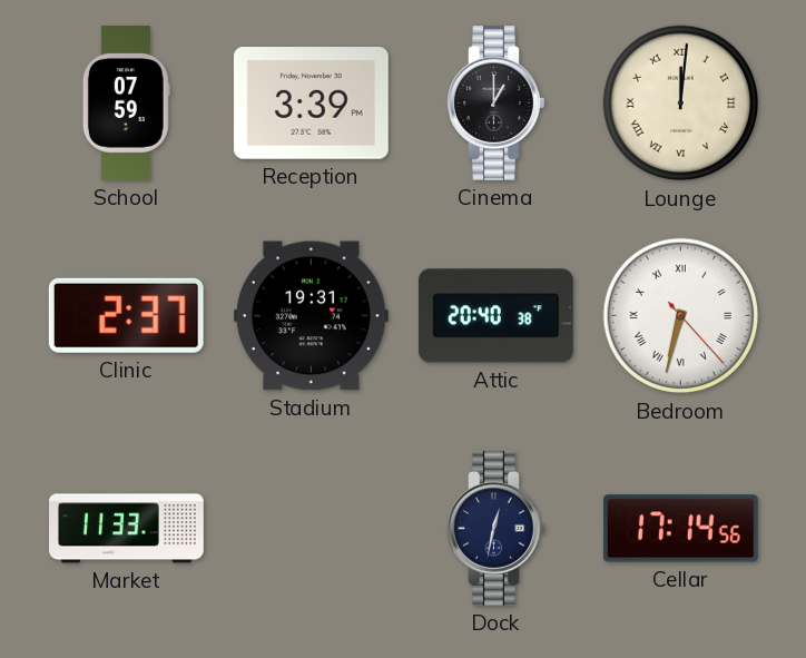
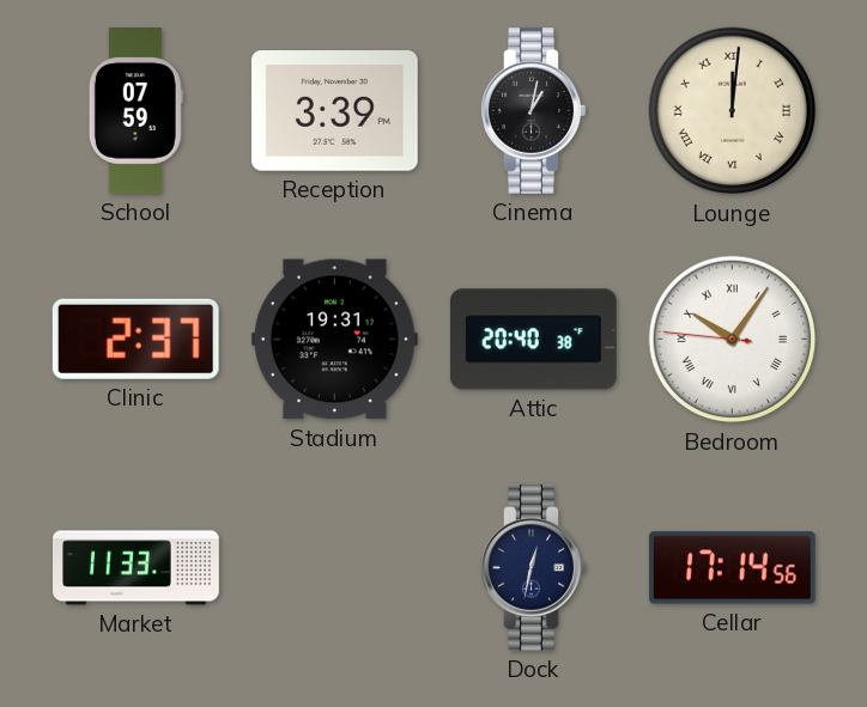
Cinema: 1:00 -> 1:02 (534, 111)
Bedroom: 6:32 -> 10:05 (733, 340)
